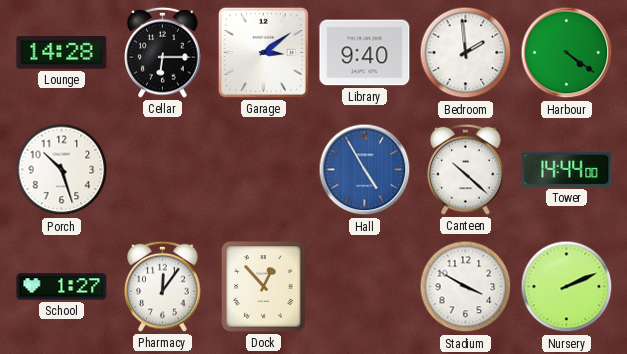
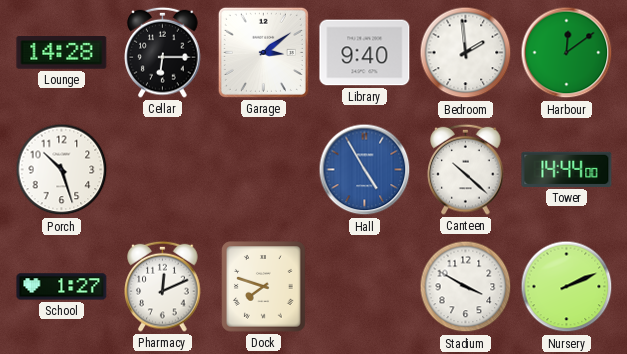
Harbour: 4:21 -> 12:09 (567, 53)
Pharmacy: 12:06 -> 12:11 (163, 286)
Dock: 12:53 -> 7:48 (264, 287)
